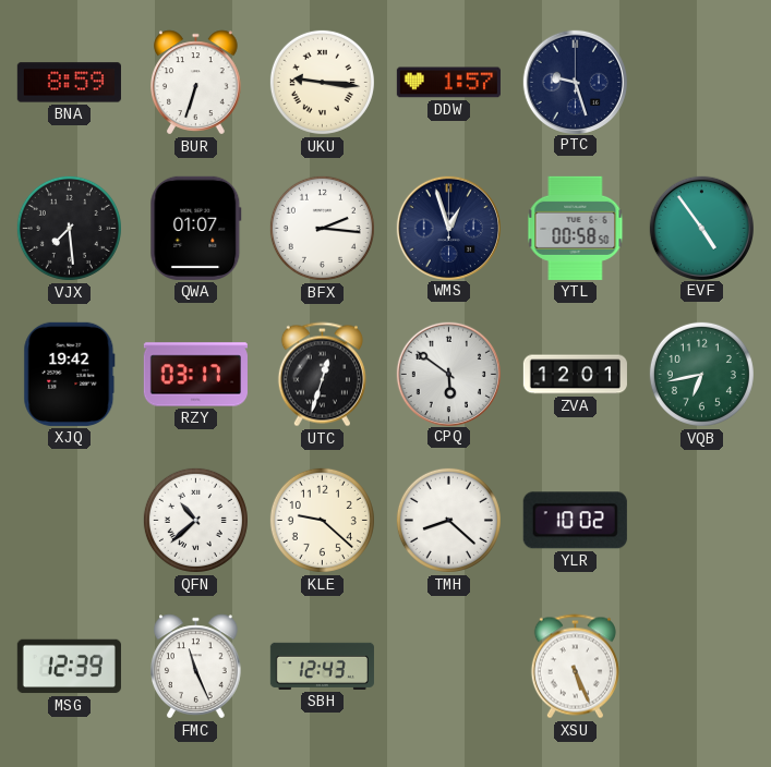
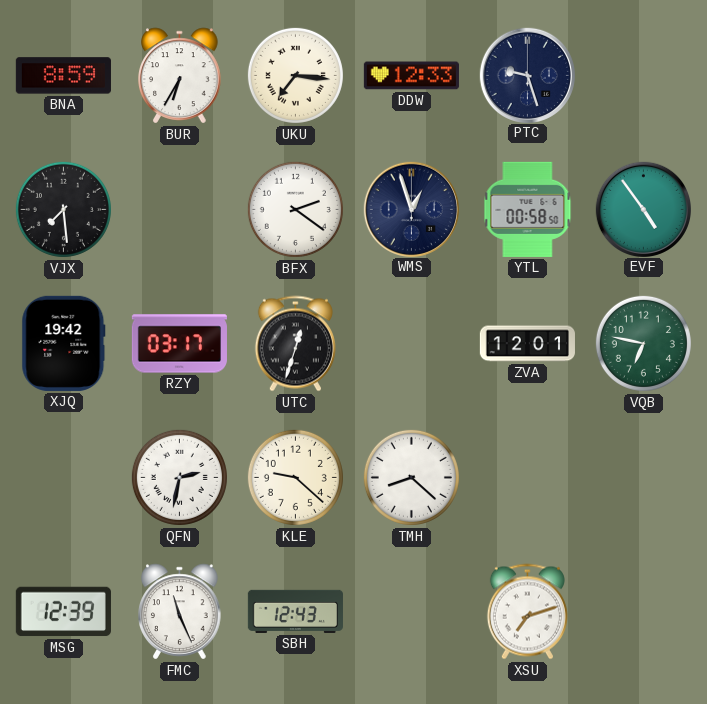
BUR: 6:33 -> 6:35 (180, 76)
UKU: 9:16 -> 7:16 (295, 75)
DDW: 1:57 -> 12:33 (411, 76)
QWA: 01:07 -> none (196, 228)
BFX: 2:16 -> 2:21 (295, 209)
CPQ: 5:51 -> none (448, 374)
VQB: 6:43 -> 6:47 (643, 343)
QFN: 10:38 -> 2:32 (179, 477)
YLR: 10:02 -> none (575, 521)
XSU: 5:26 -> 7:12 (527, 612)
